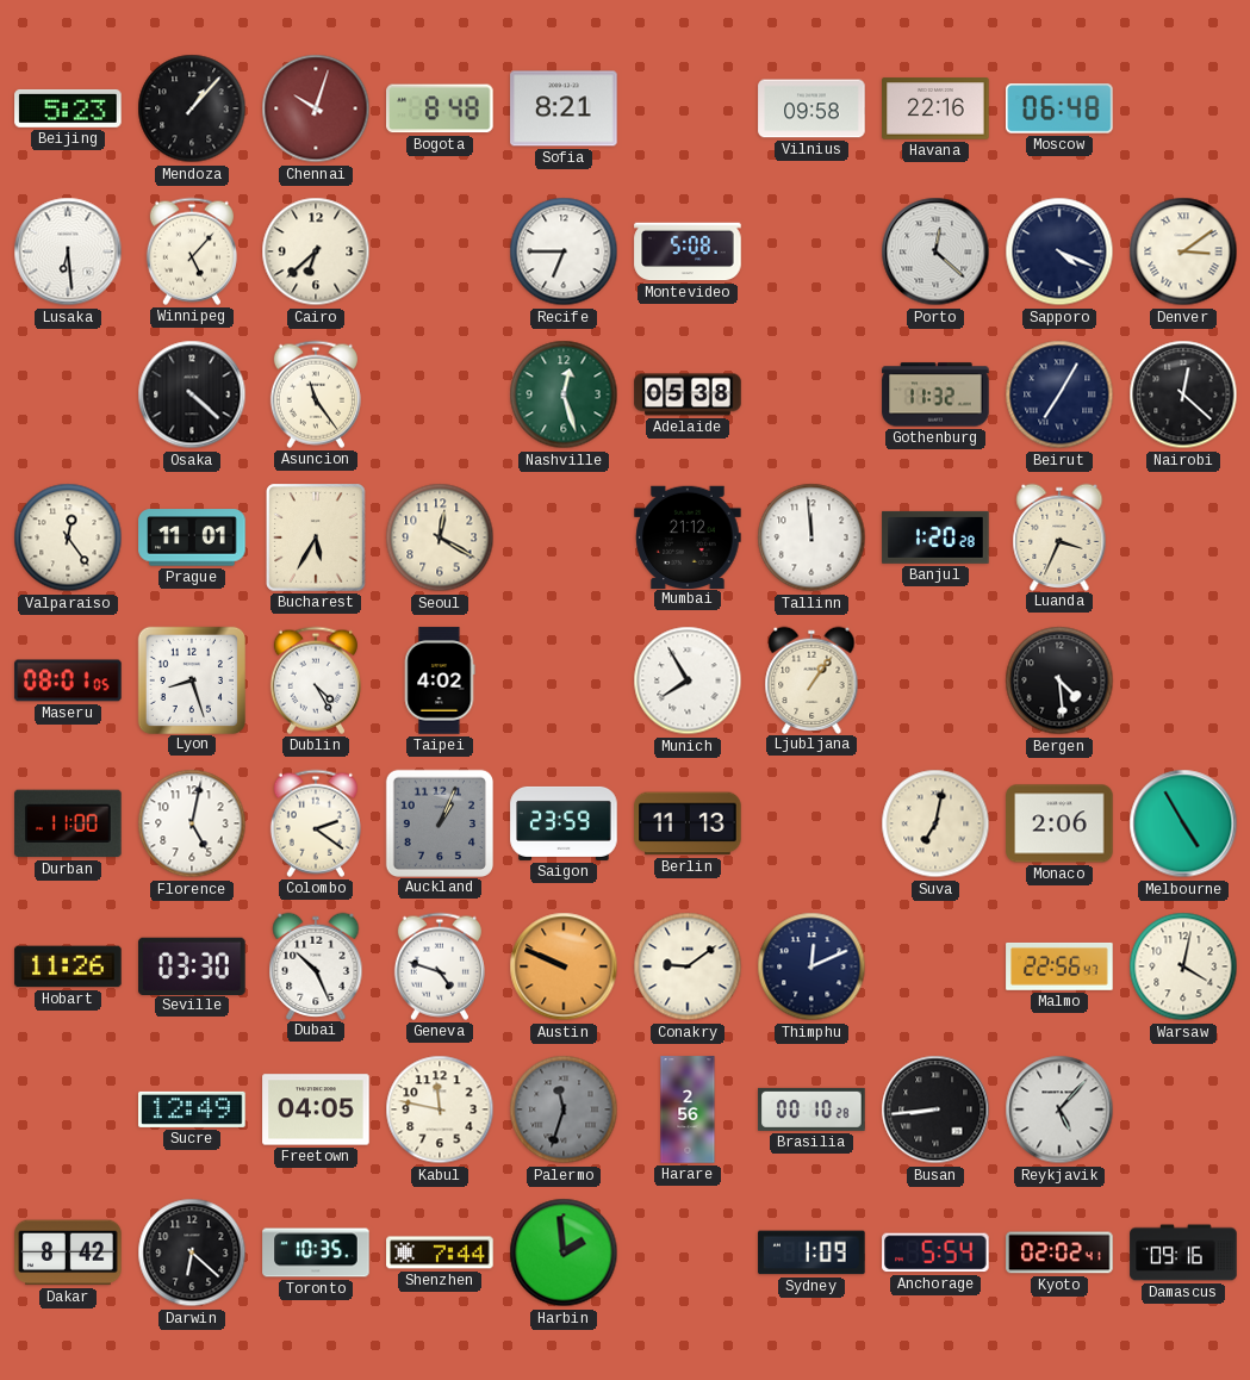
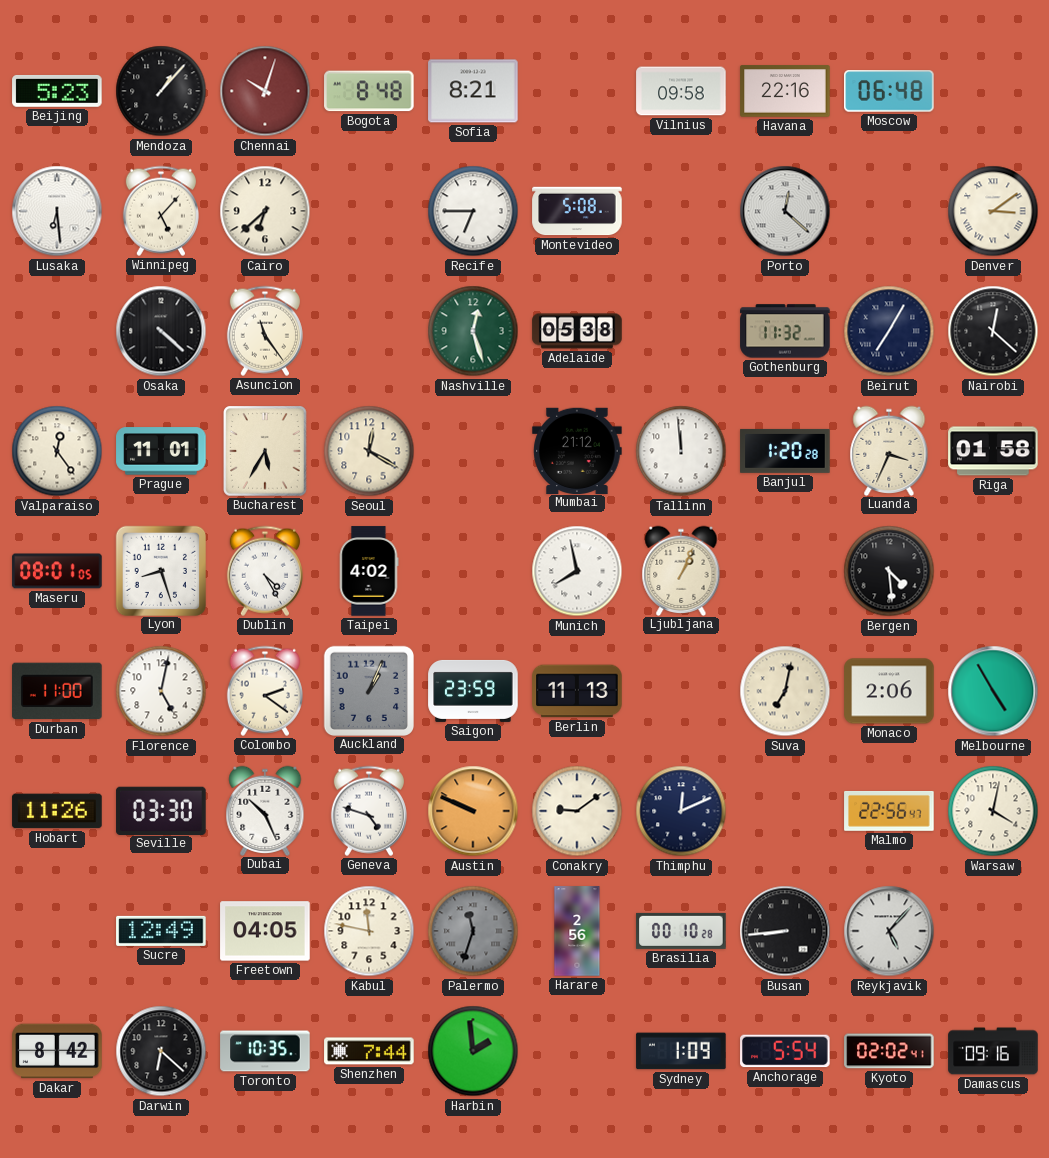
Sapporo: 4:19 -> none (1059, 251)
Riga: none -> 01:58 (993, 451)
Munich: 7:55 -> 7:58 (577, 571)
Ljubljana: 1:06 -> 1:04 (681, 570)
